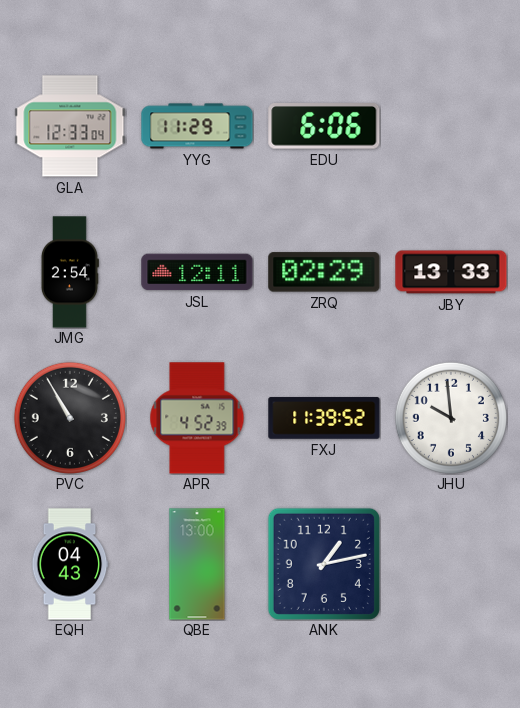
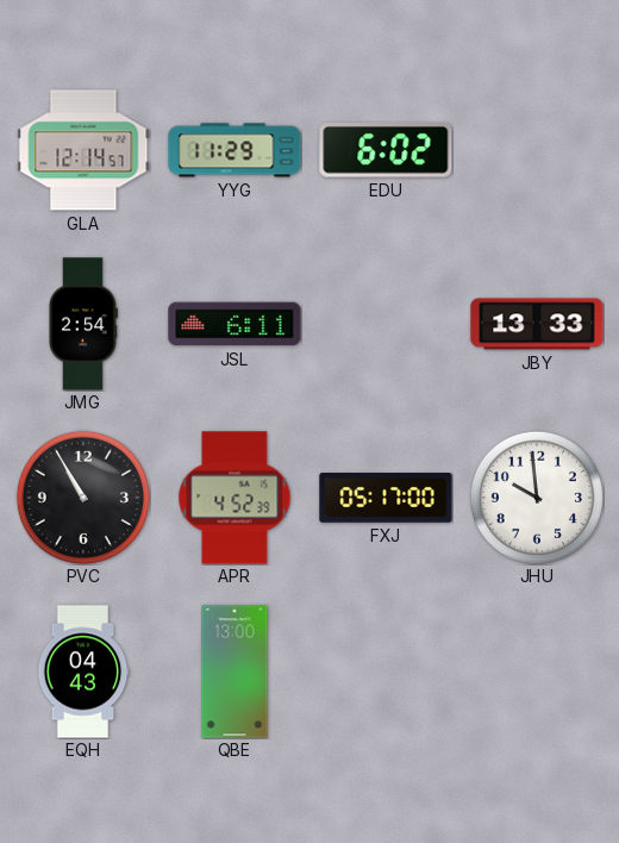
GLA: 12:33 -> 12:14 (83, 150)
EDU: 6:06 -> 6:02 (386, 150)
JSL: 12:11 -> 6:11 (235, 324)
ZRQ: 02:29 -> none (324, 272)
FXJ: 11:39 -> 05:17 (386, 498)
ANK: 1:13 -> none (324, 564)
